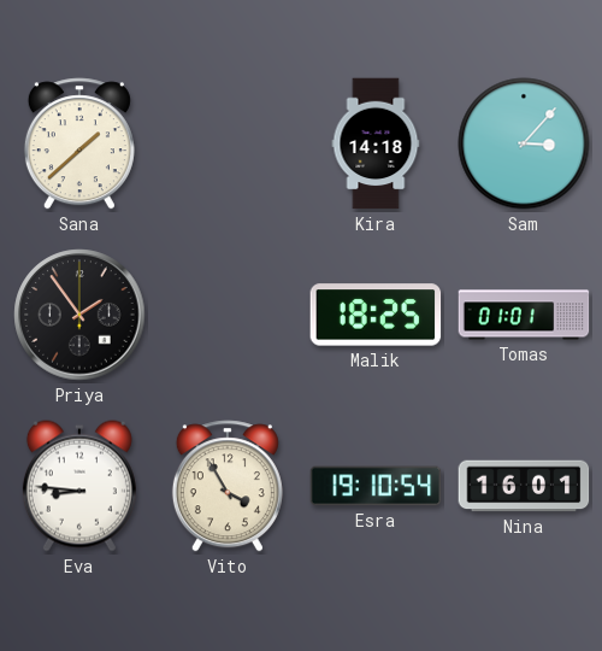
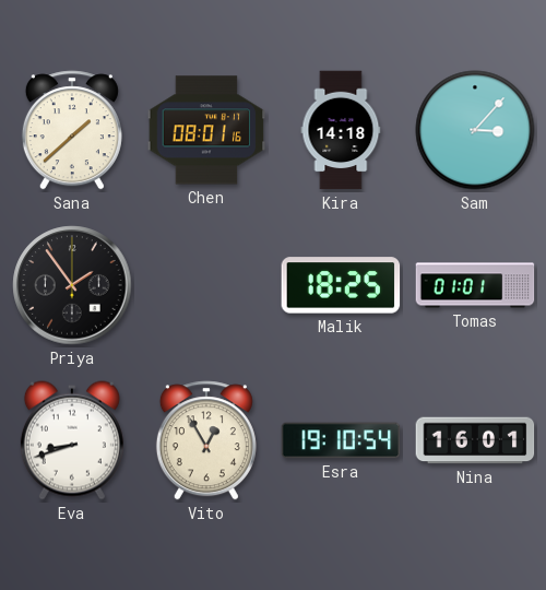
Chen: none -> 08:01 (206, 130)
Eva: 8:46 -> 8:42 (72, 440)
Vito: 3:55 -> 12:55 (206, 440)
